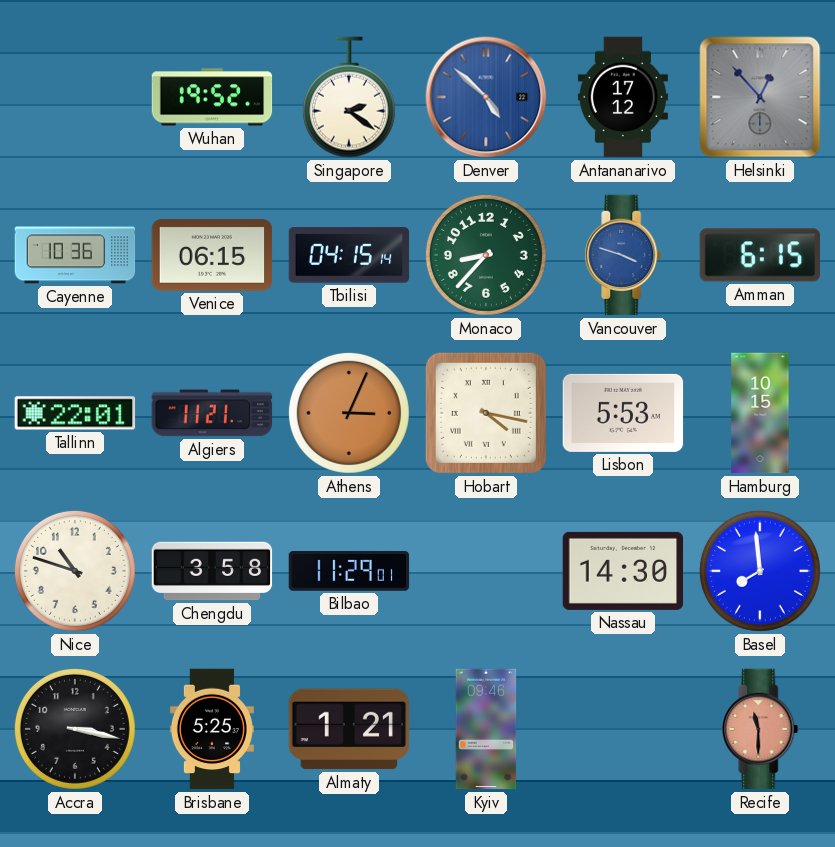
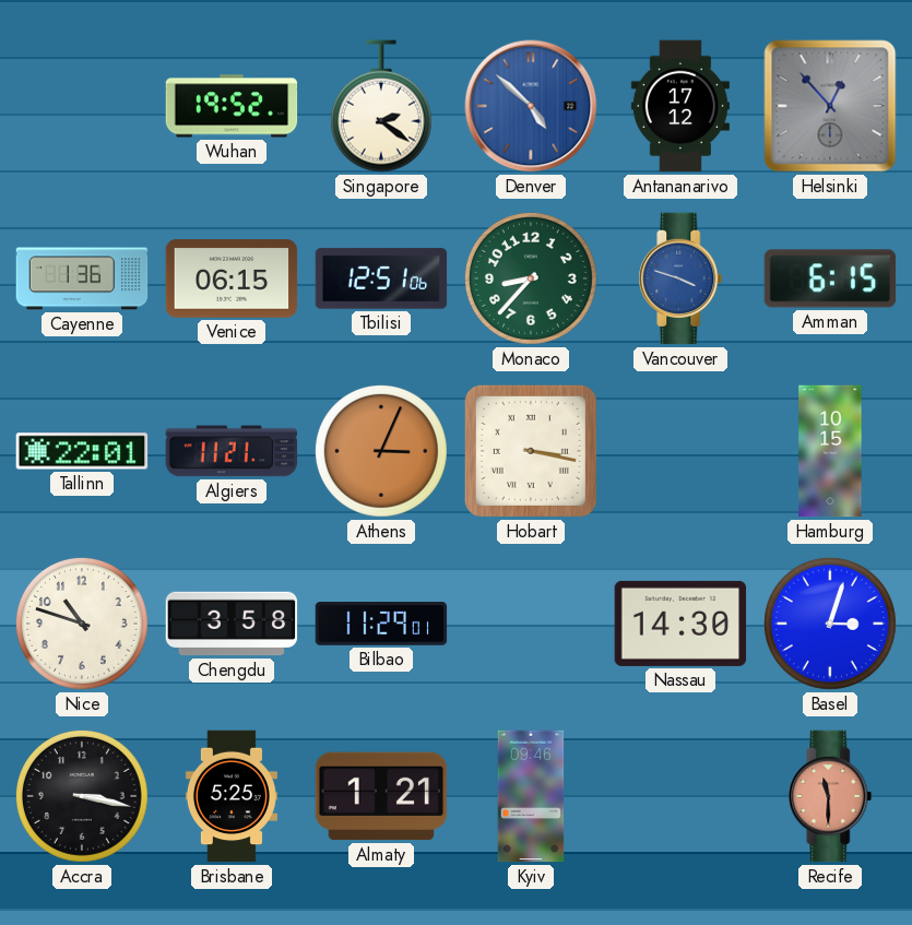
Cayenne: 10:36 -> 1:36 (82, 278)
Tbilisi: 04:15 -> 12:51 (381, 278)
Hobart: 4:17 -> 3:17 (531, 451)
Lisbon: 5:53 -> none (623, 413)
Basel: 7:59 -> 3:03 (830, 624)
